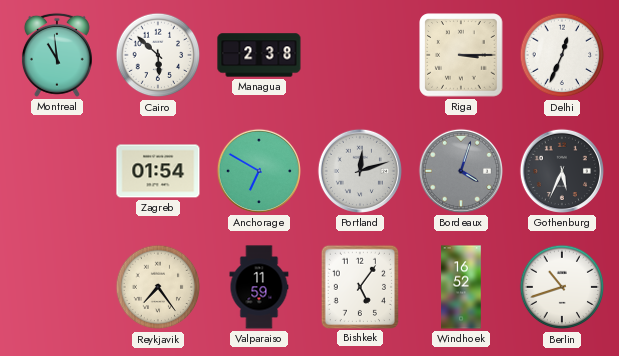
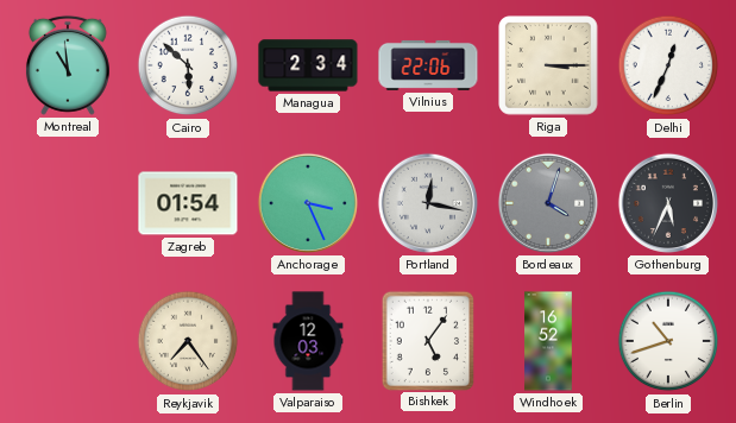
Managua: 2:38 -> 2:34 (308, 65)
Vilnius: none -> 22:06 (428, 65)
Anchorage: 6:50 -> 3:26 (308, 203)
Portland: 12:12 -> 12:17 (428, 203)
Valparaiso: 11:59 -> 12:03 (308, 341)
